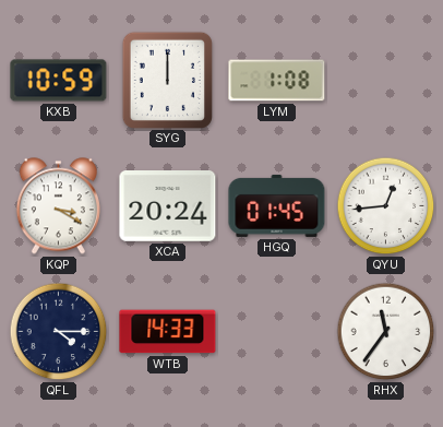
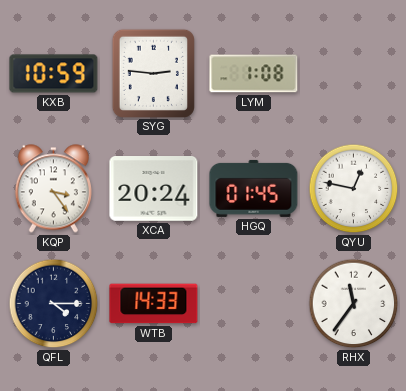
SYG: 12:00 -> 2:46 (153, 73)
KQP: 3:20 -> 3:24 (53, 189)
QYU: 12:44 -> 12:47 (354, 189)
